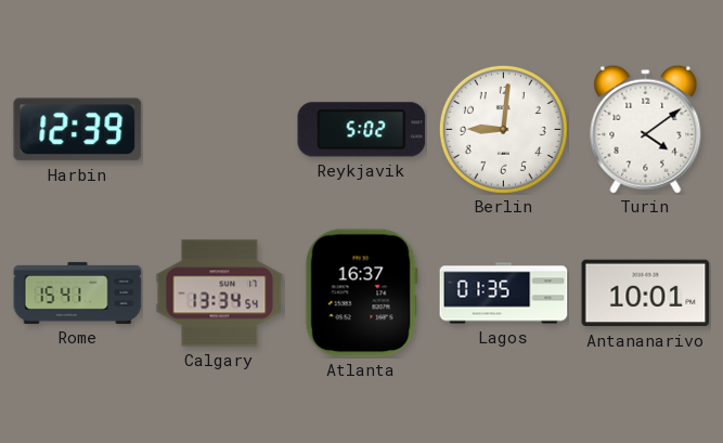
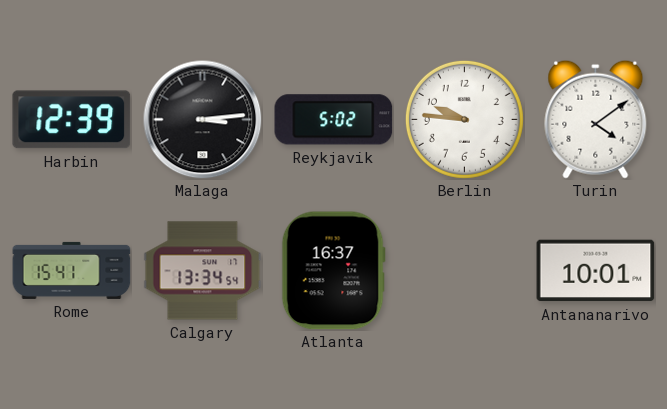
Malaga: none -> 3:14 (203, 120)
Berlin: 9:01 -> 9:46 (464, 119)
Lagos: 01:35 -> none (504, 294)
